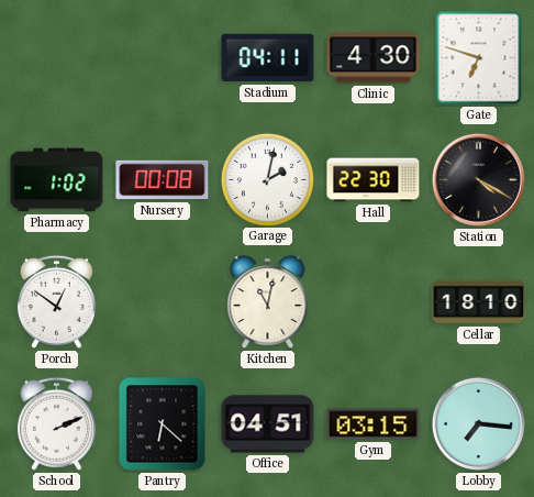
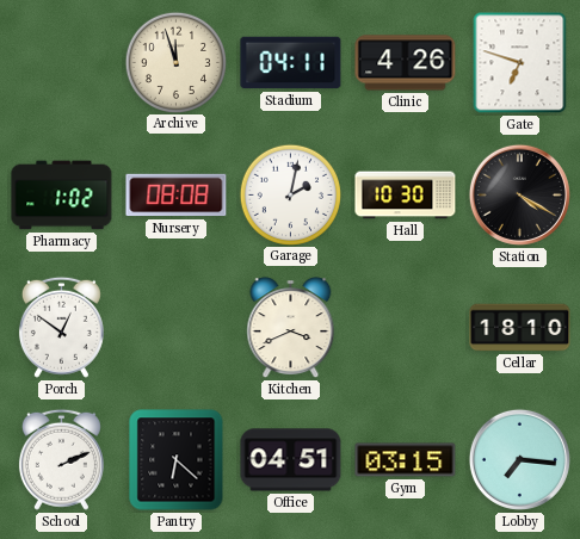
Archive: none -> 11:57 (175, 62)
Clinic: 4:30 -> 4:26 (406, 63)
Nursery: 00:08 -> 08:08 (177, 196)
Hall: 22:30 -> 10:30 (406, 196)
Kitchen: 11:02 -> 3:41 (291, 328)
